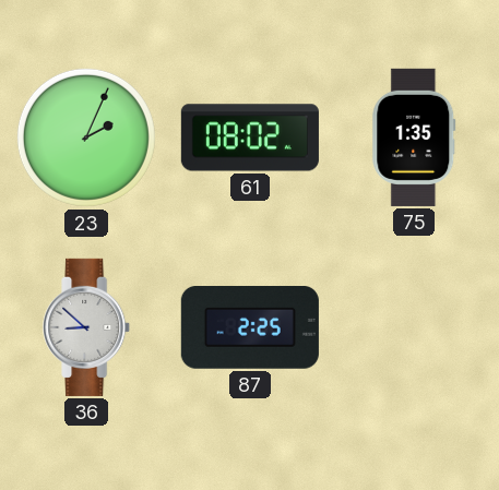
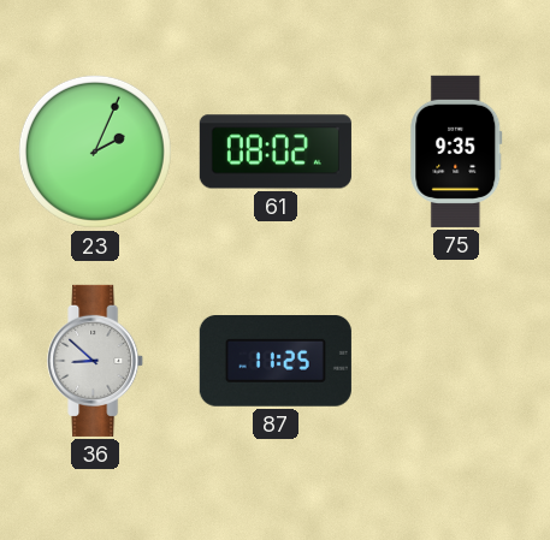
75: 1:35 -> 9:35 (456, 152)
87: 2:25 -> 11:25 (276, 362)
